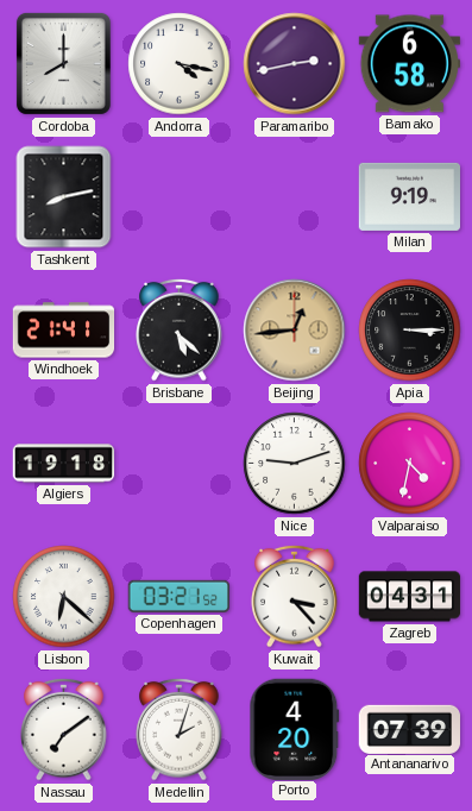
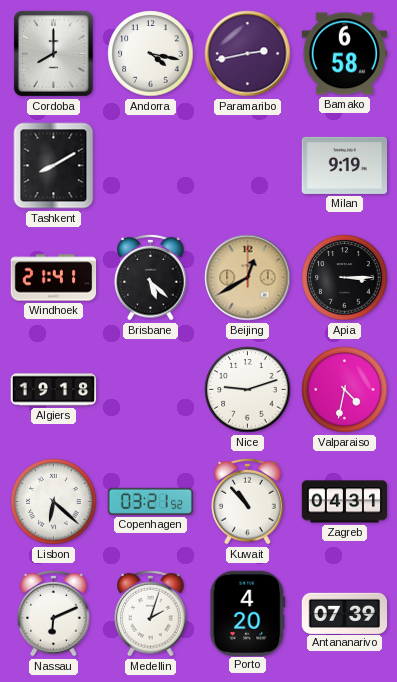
Tashkent: 8:13 -> 8:10 (54, 166)
Beijing: 12:44 -> 12:40 (248, 278)
Kuwait: 3:23 -> 10:53 (248, 501)
Nassau: 7:09 -> 6:11 (54, 613)
